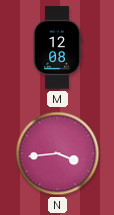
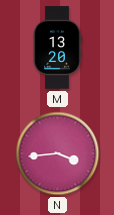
M: 12:08 -> 13:20 (57, 48)
